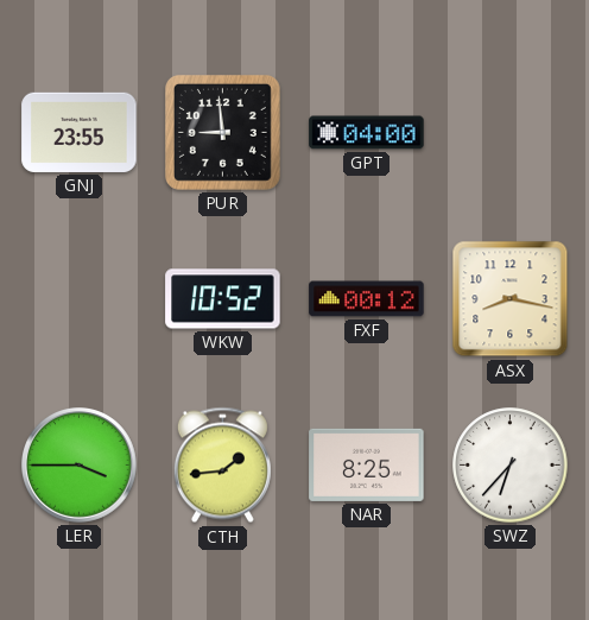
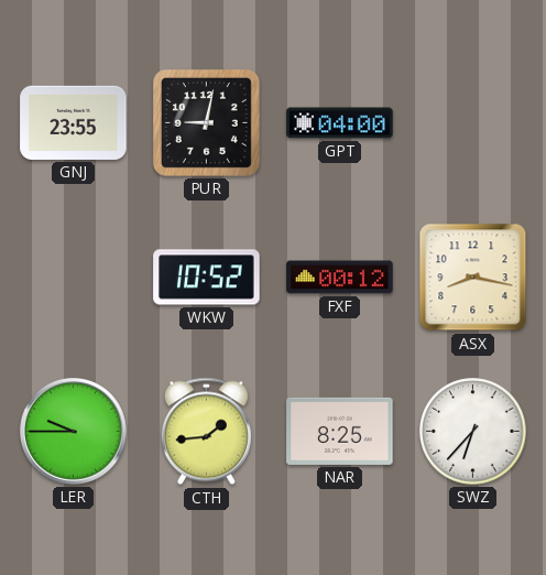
PUR: 8:59 -> 9:02 (206, 122)
LER: 3:45 -> 9:45 (74, 432)
